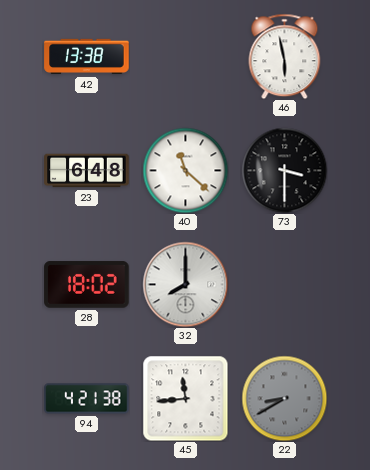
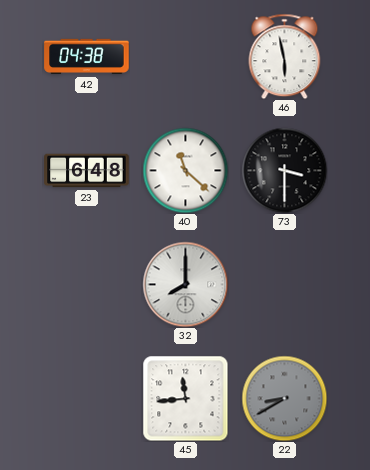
42: 13:38 -> 04:38 (87, 57)
28: 18:02 -> none (87, 285)
94: 4:21 -> none (87, 399)
